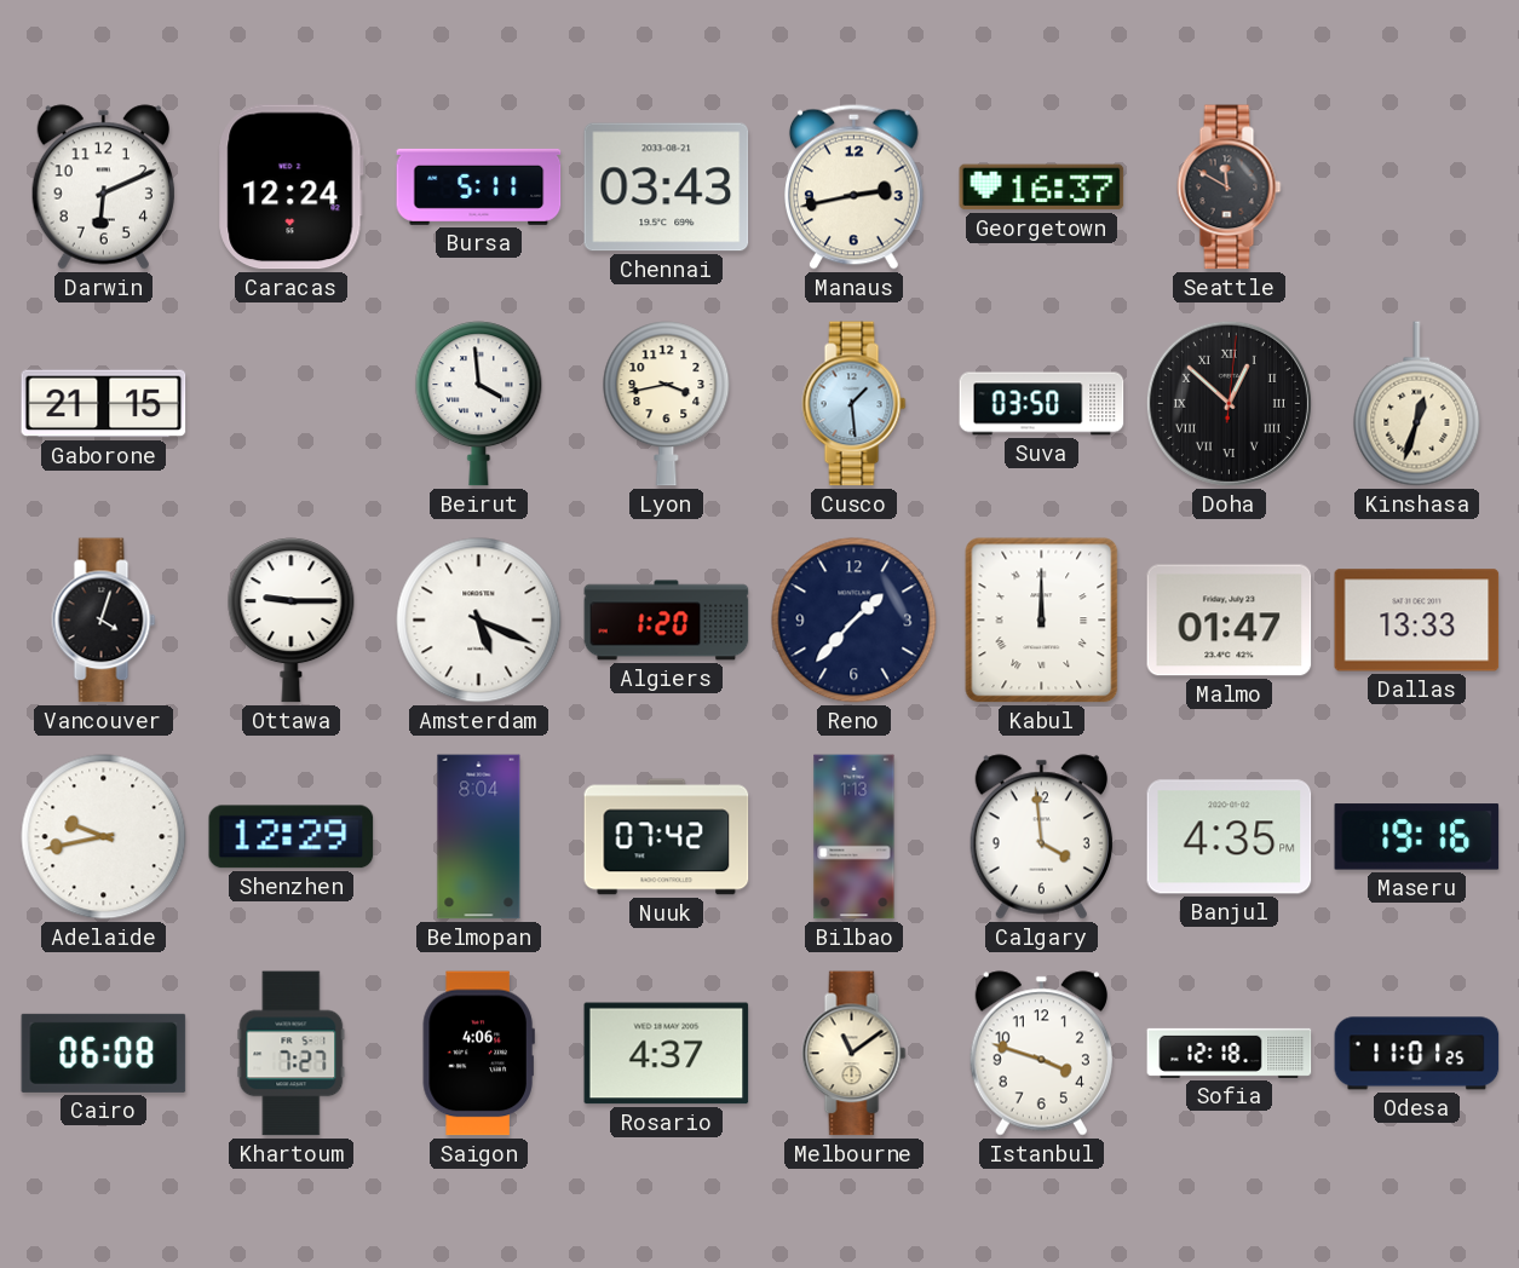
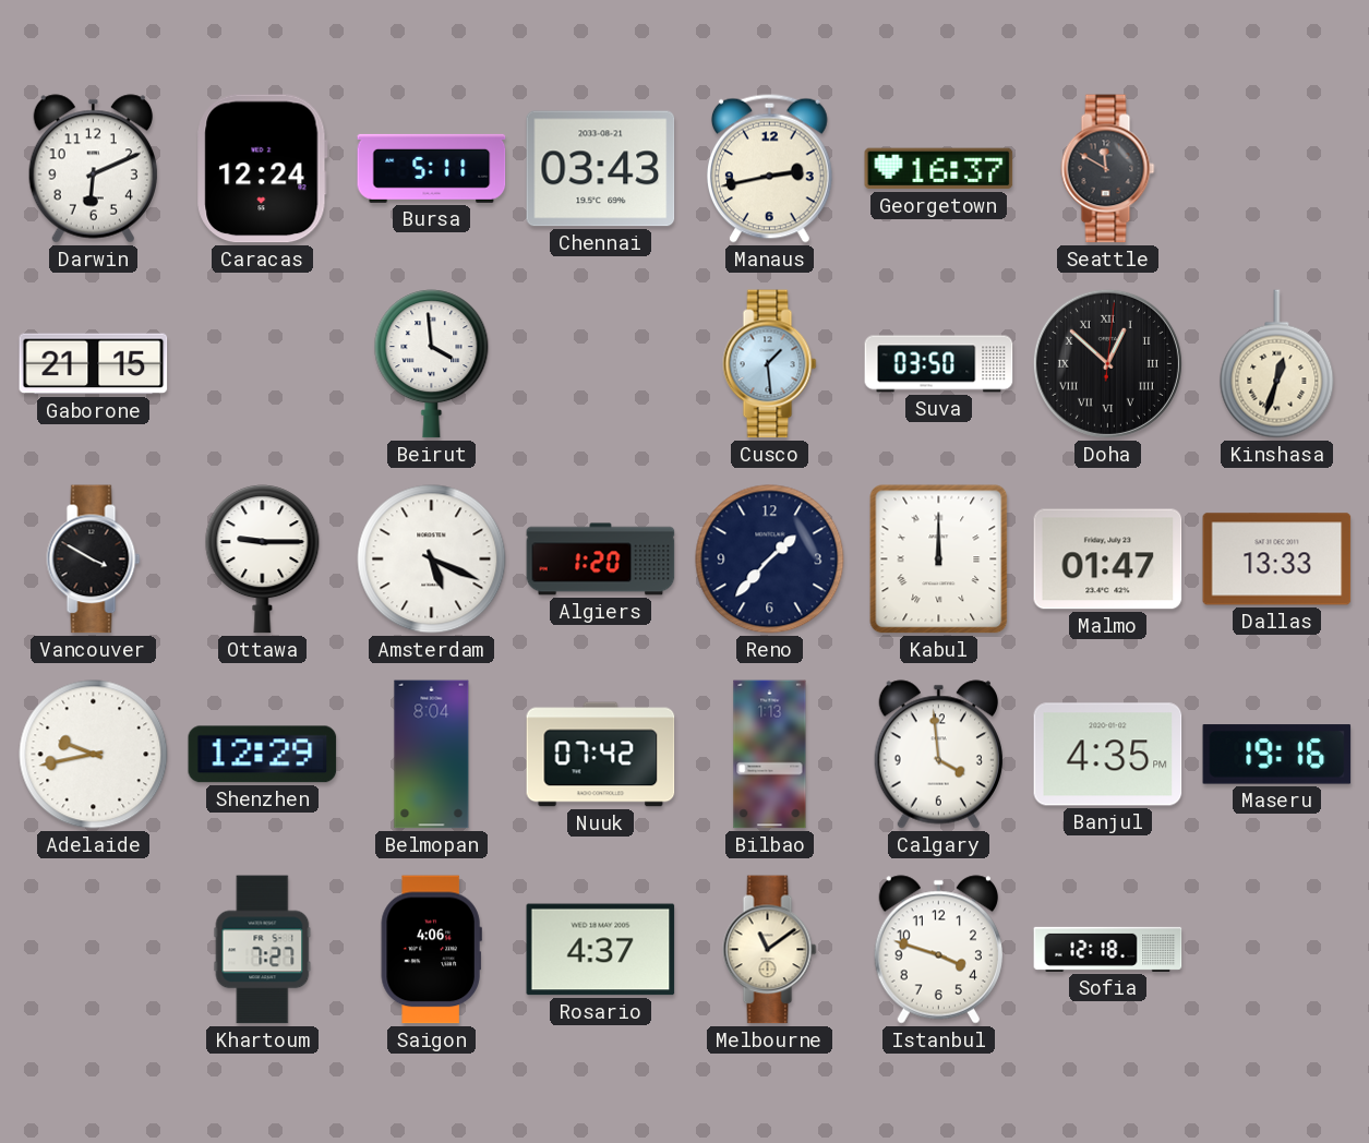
Lyon: 3:43 -> none (667, 404)
Vancouver: 4:03 -> 3:50 (94, 560)
Cairo: 06:08 -> none (104, 1053)
Odesa: 11:01 -> none (1417, 1054)
